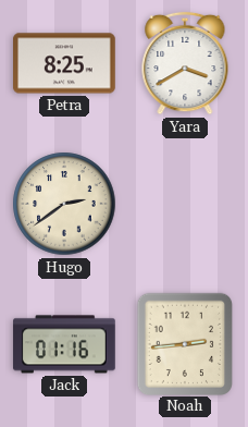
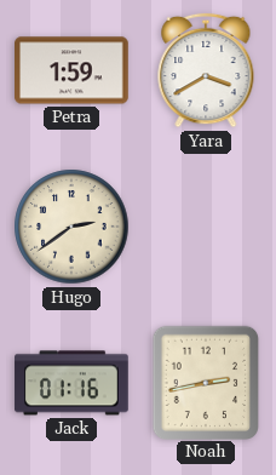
Petra: 8:25 -> 1:59 (71, 70)
Noah: 2:44 -> 2:43 (205, 382)
